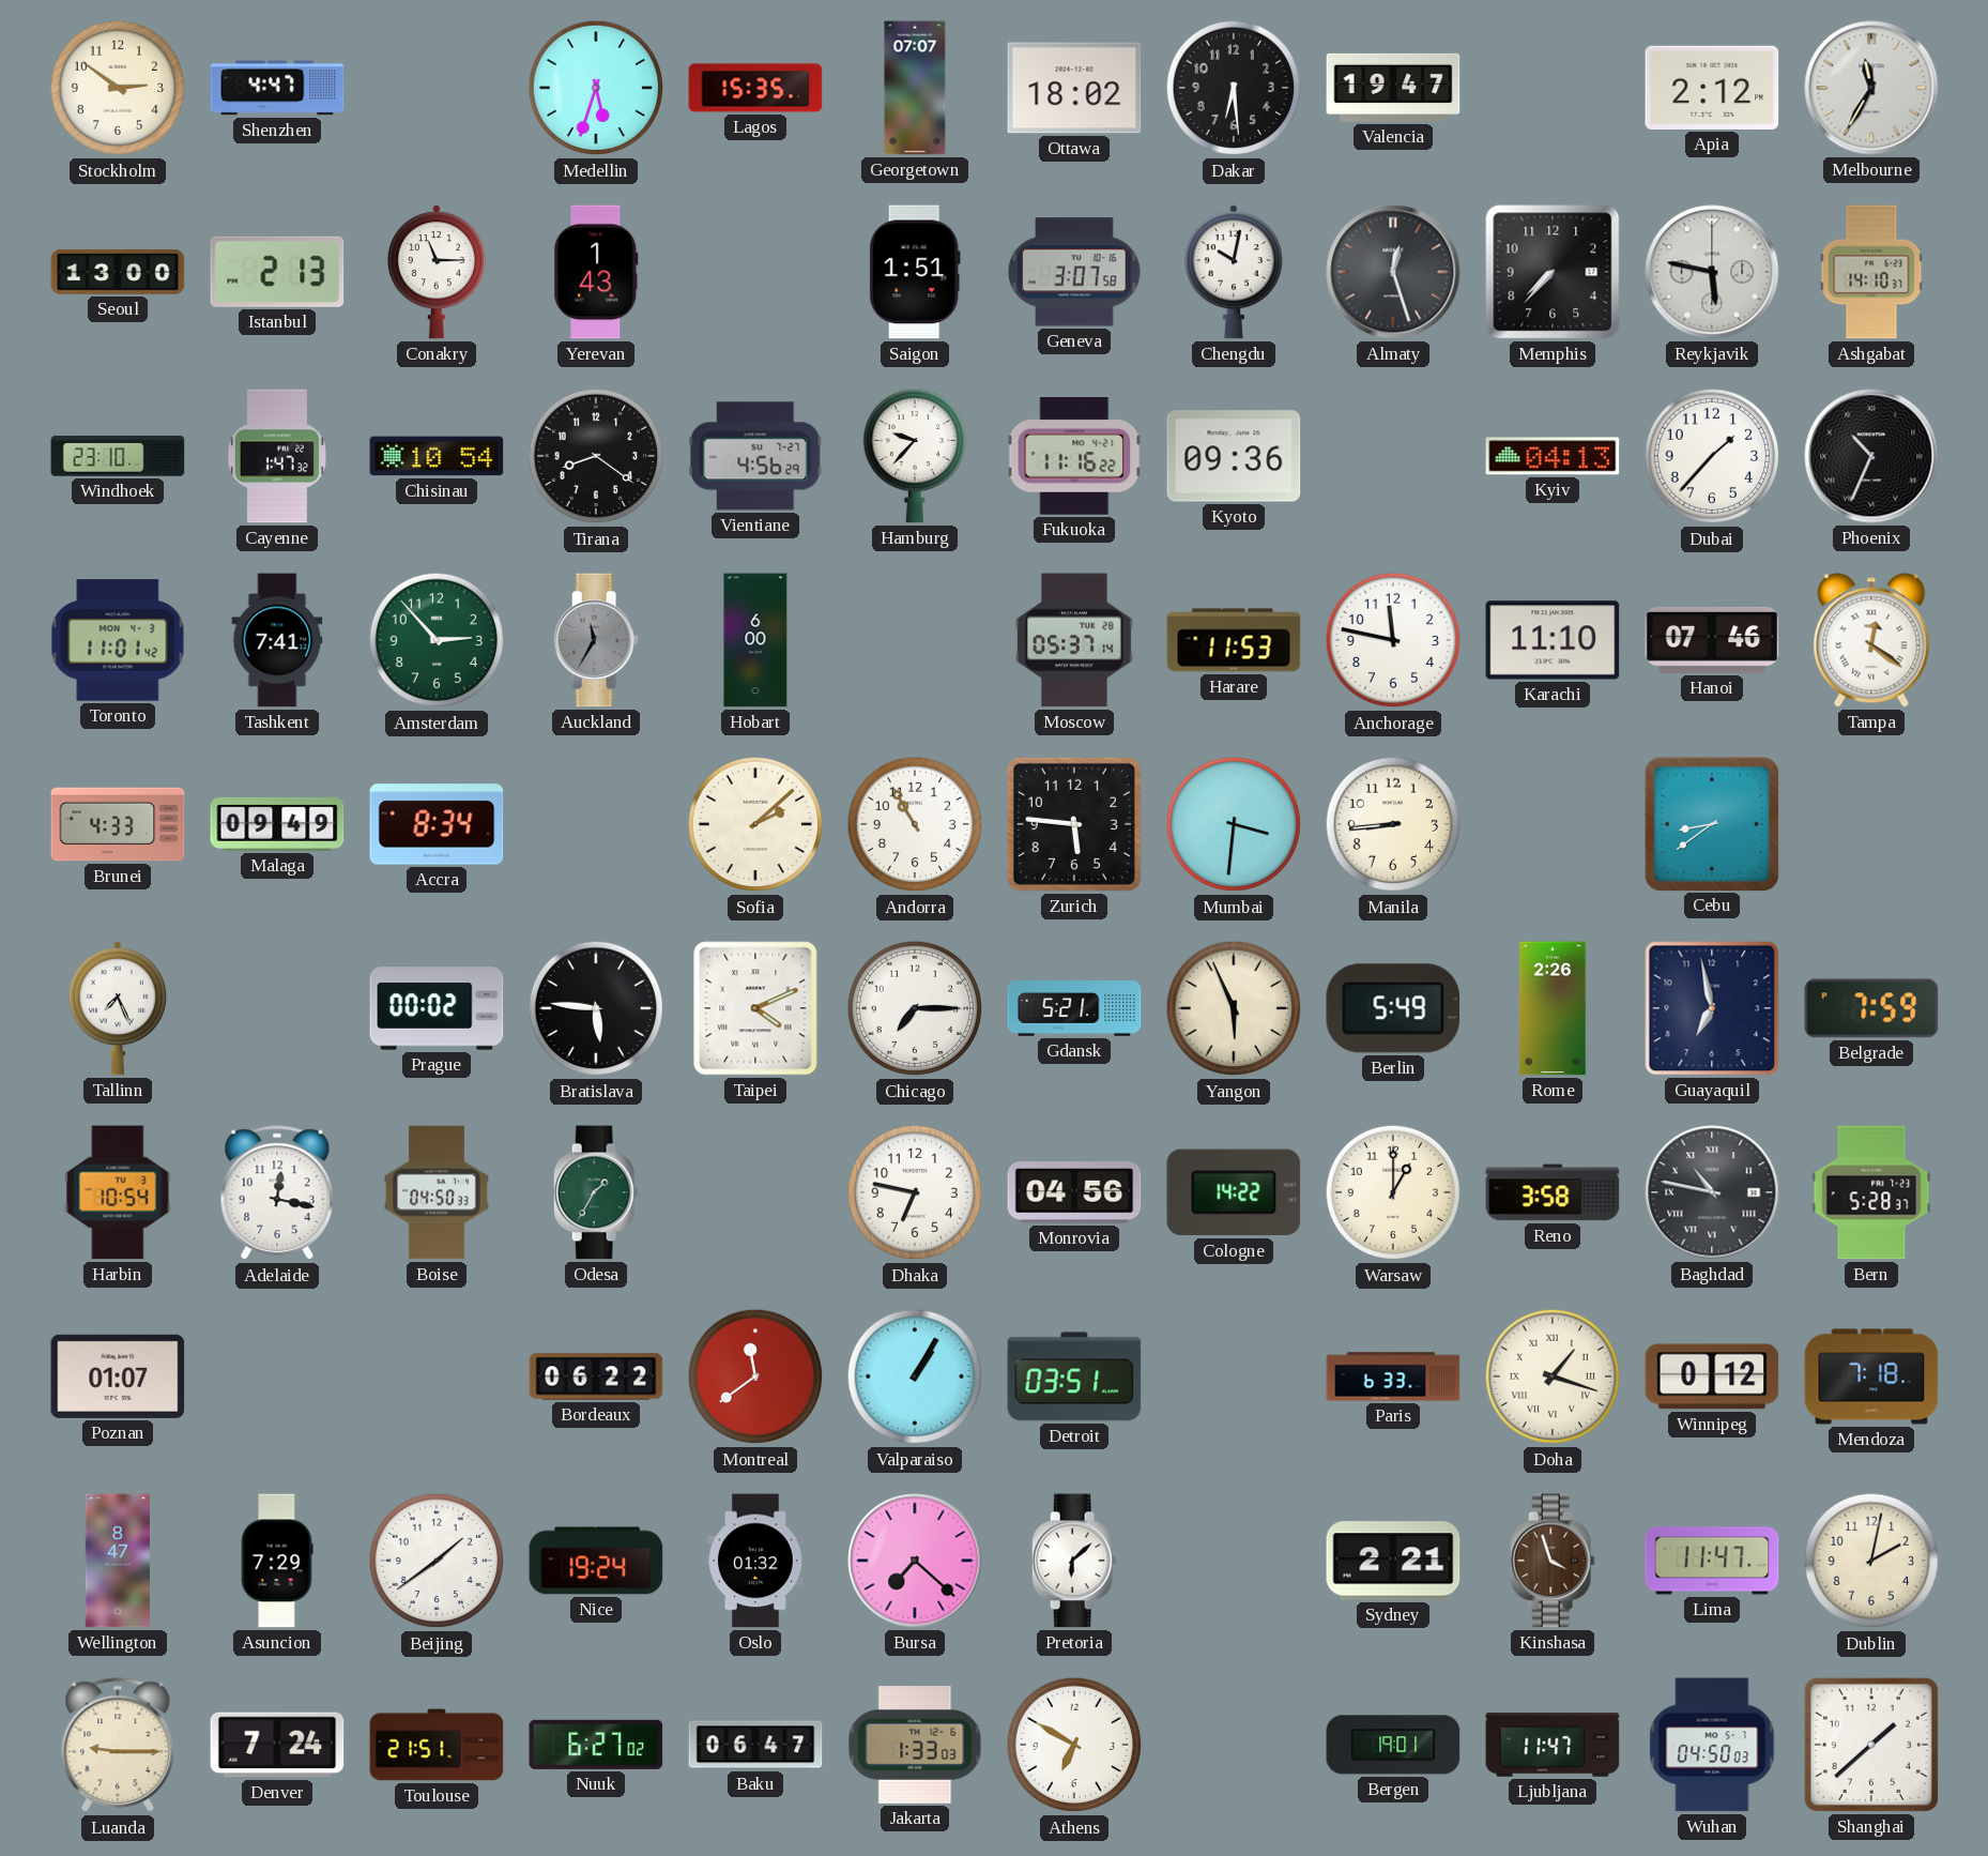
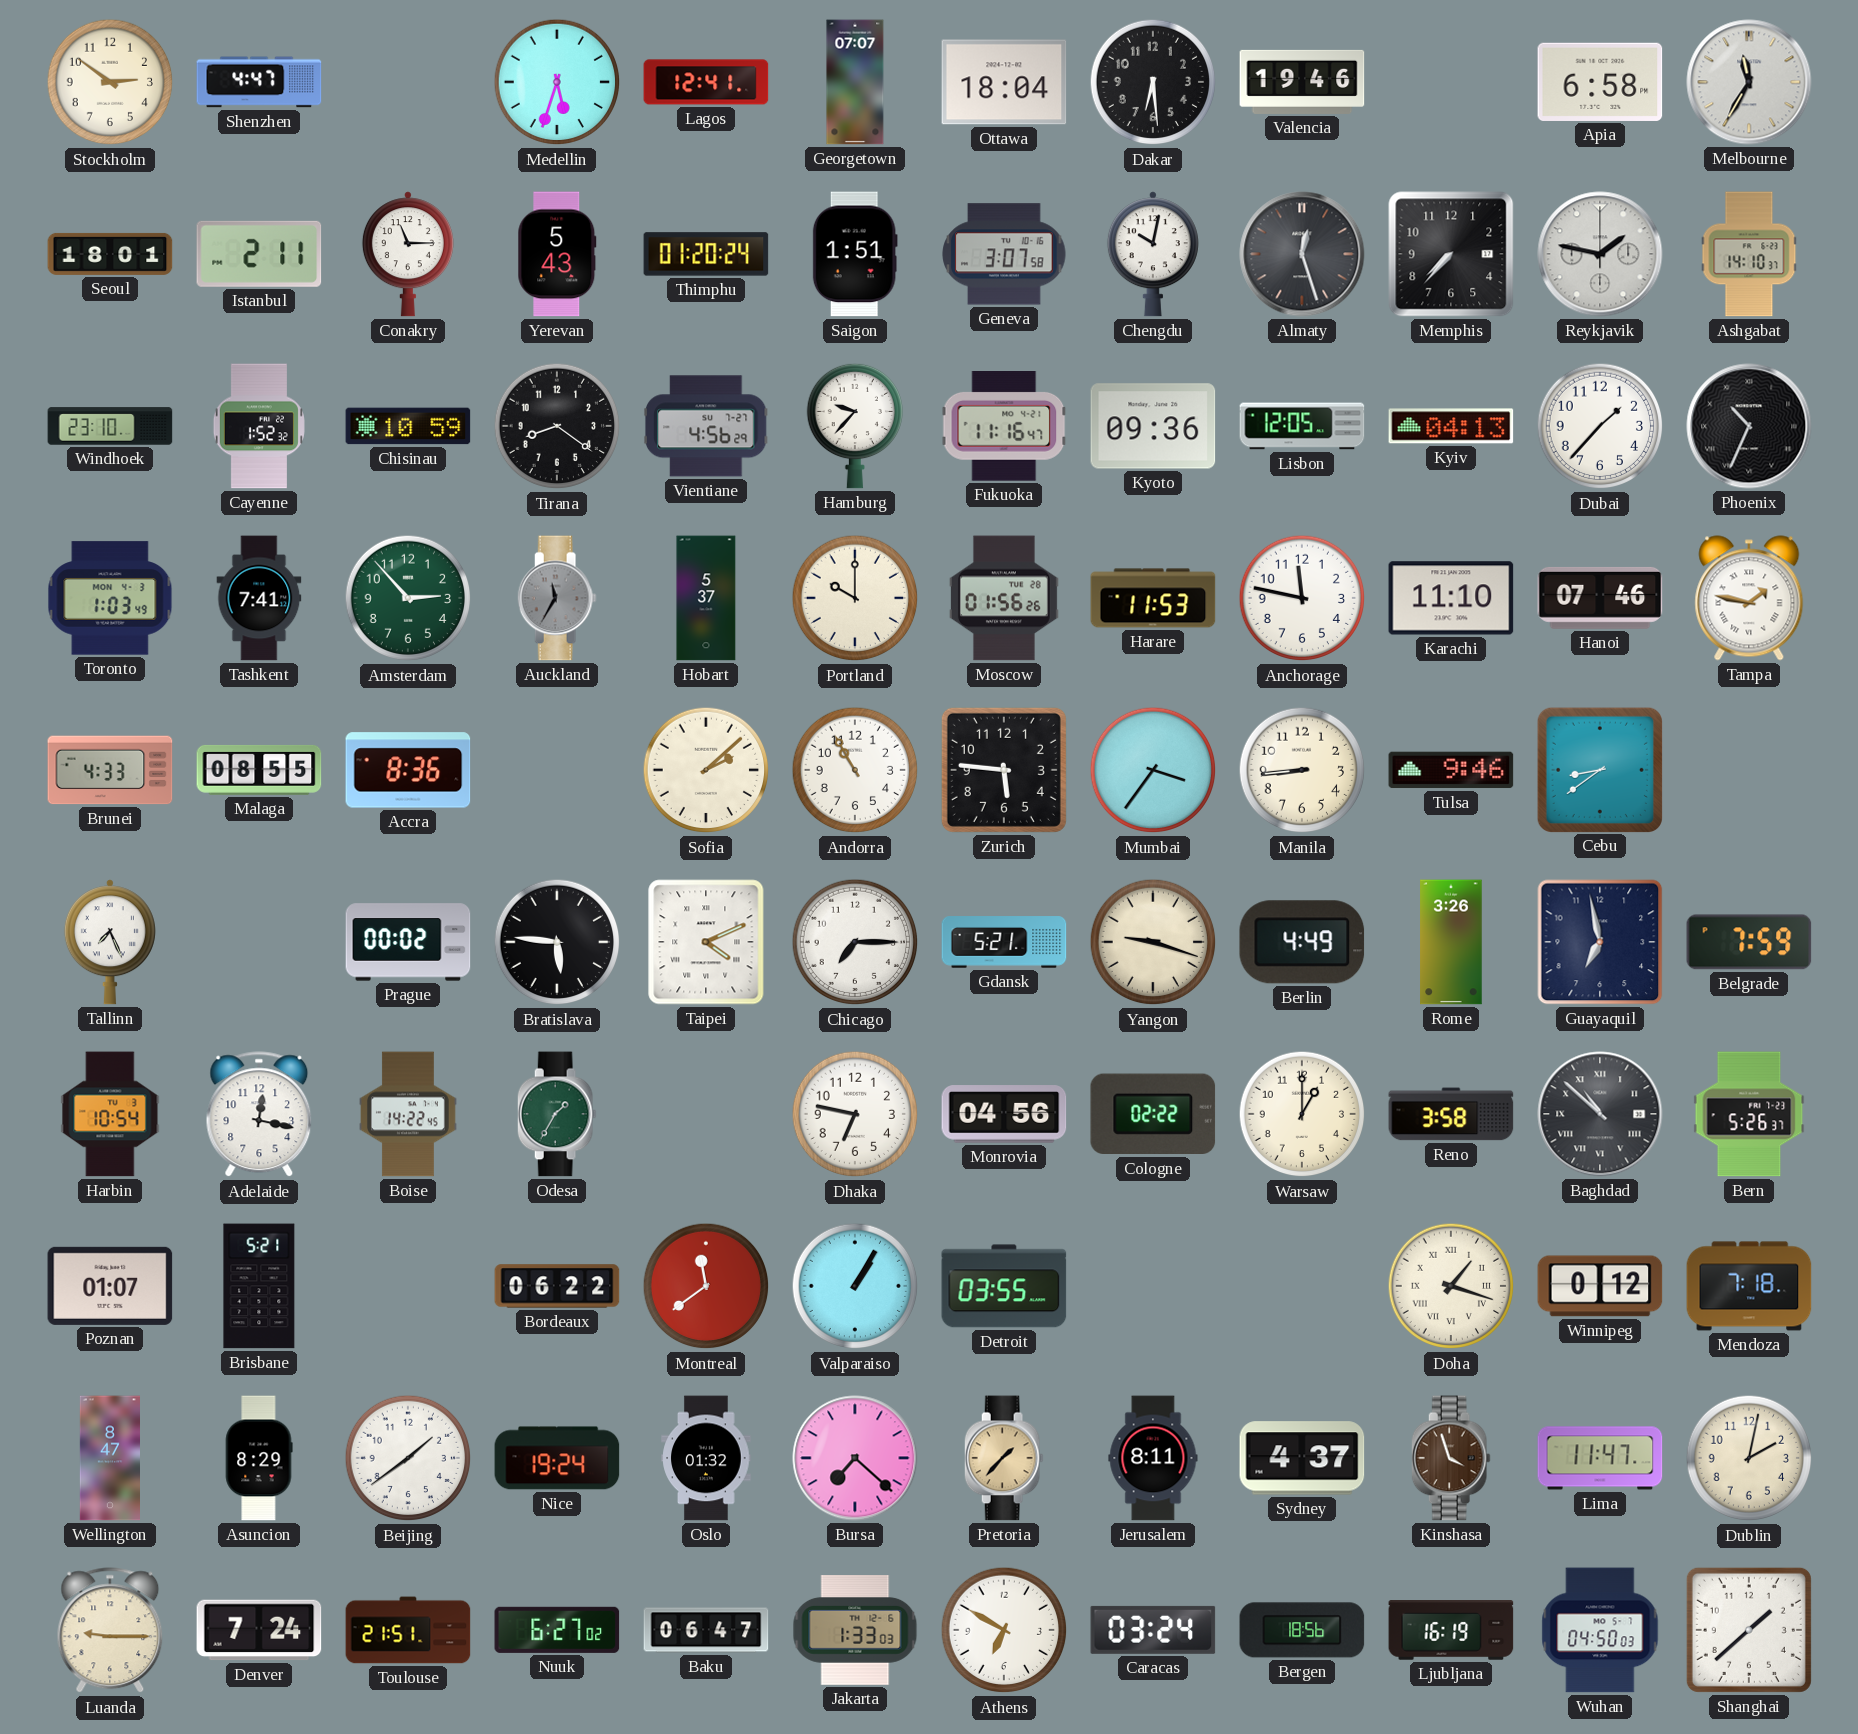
Lagos: 15:35 -> 12:41 (706, 82)
Ottawa: 18:02 -> 18:04 (1004, 82)
Valencia: 19:47 -> 19:46 (1302, 82)
Apia: 2:12 -> 6:58 (1600, 82)
Seoul: 13:00 -> 18:01 (110, 254)
Istanbul: 2:13 -> 2:11 (259, 254)
Yerevan: 1:43 -> 5:43 (557, 254)
Thimphu: none -> 01:20 (706, 254)
Reykjavik: 5:47 -> 1:47 (1600, 254)
Cayenne: 1:47 -> 1:52 (259, 426)
Chisinau: 10:54 -> 10:59 (408, 426)
Fukuoka: 11:16:22 -> 11:16:47 (1004, 427)
Lisbon: none -> 12:05 (1302, 426)
Toronto: 11:01 -> 1:03 (110, 598)
Hobart: 6:00 -> 5:37 (706, 598)
Portland: none -> 10:00 (855, 598)
Moscow: 05:37 -> 01:56 (1004, 598)
Tampa: 12:21 -> 1:47 (1749, 598)
Malaga: 09:49 -> 08:55 (259, 770)
Accra: 8:34 -> 8:36 (408, 770)
Mumbai: 3:31 -> 3:36 (1153, 770)
Tulsa: none -> 9:46 (1451, 770)
Yangon: 5:56 -> 9:18 (1153, 942)
Berlin: 5:49 -> 4:49 (1302, 942)
Rome: 2:26 -> 3:26 (1451, 942)
Boise: 04:50 -> 14:22 (409, 1114)
Cologne: 14:22 -> 02:22 (1153, 1114)
Baghdad: 10:47 -> 10:52 (1600, 1114)
Bern: 5:28 -> 5:26 (1749, 1114)
Brisbane: none -> 5:21 (259, 1286)
Detroit: 03:51 -> 03:55 (1004, 1286)
Paris: 6:33 -> none (1393, 1376)
Asuncion: 7:29 -> 8:29 (259, 1458)
Pretoria: 6:08 -> 1:37 (1004, 1458)
Pretoria dial: white -> champagne (1004, 1458)
Jerusalem: none -> 8:11 (1153, 1458)
Sydney: 2:21 -> 4:37 (1302, 1458)
Caracas: none -> 03:24 (1153, 1630)
Bergen: 19:01 -> 18:56 (1302, 1630)
Ljubljana: 11:47 -> 16:19 (1451, 1630)
